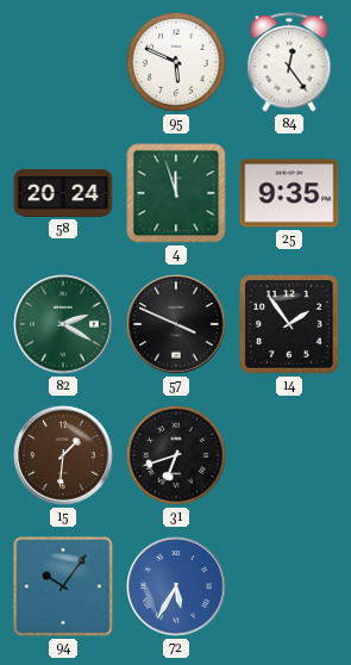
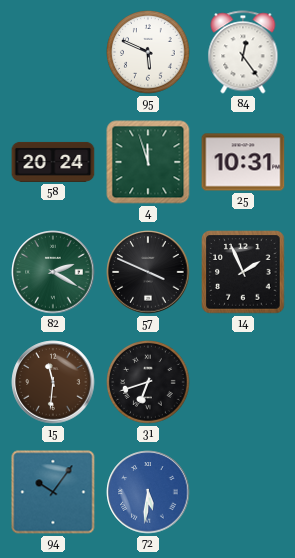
25: 9:35 -> 10:31 (243, 162)
14: 1:54 -> 1:56 (243, 272)
15: 1:31 -> 11:31 (53, 382)
72: 5:35 -> 5:31 (148, 492)
